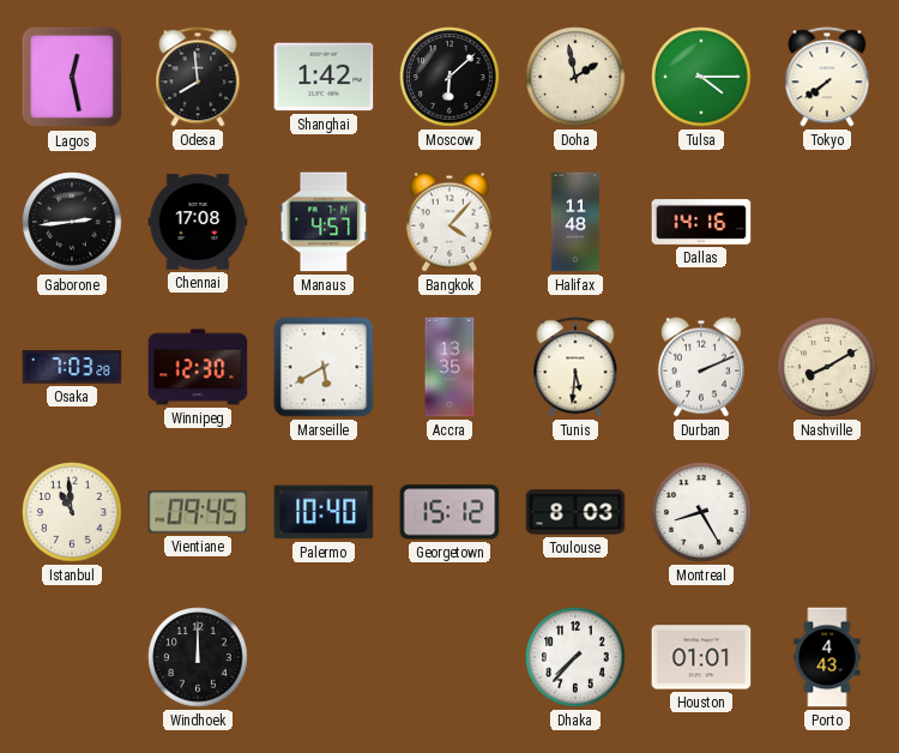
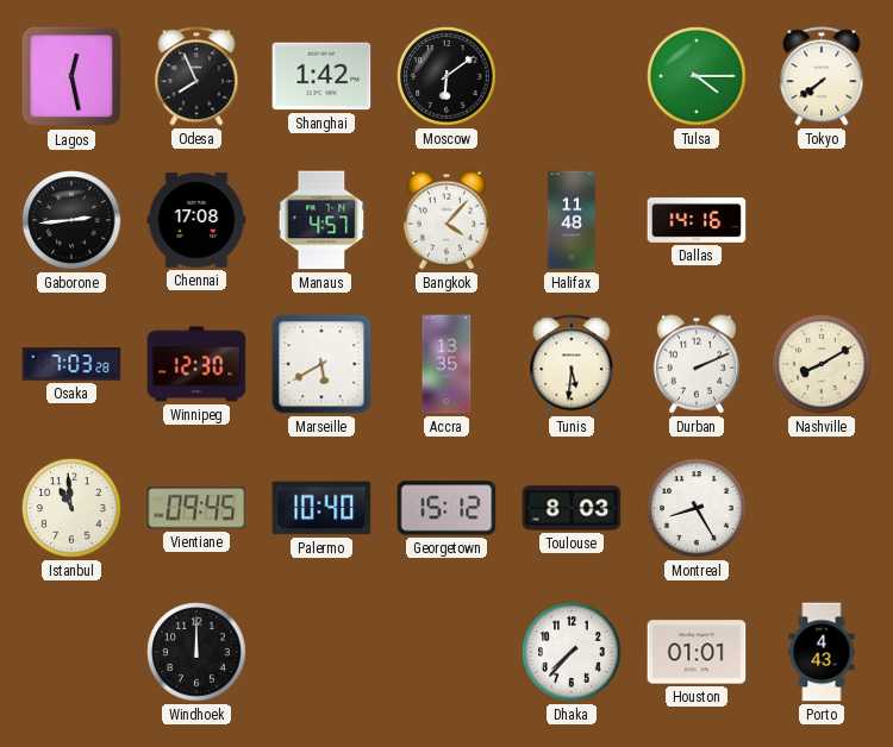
Odesa: 7:59 -> 7:56 (196, 76)
Moscow: 6:08 -> 6:09 (447, 76)
Doha: 1:58 -> none (575, 77)
